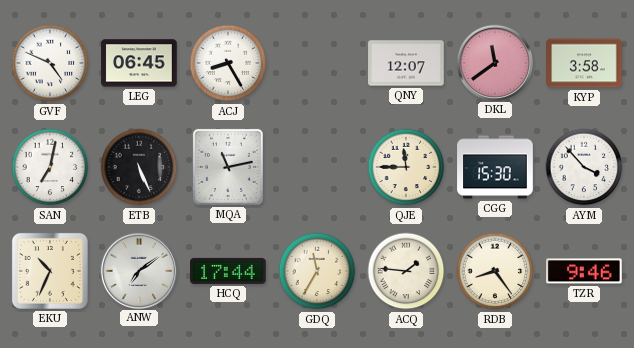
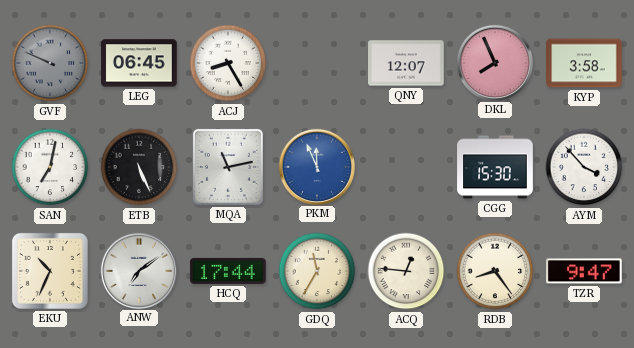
GVF: 4:49 -> 9:49 (50, 63)
GVF dial: white -> grey (50, 63)
DKL: 11:39 -> 7:56 (494, 62)
PKM: none -> 11:56 (316, 166)
QJE: 11:45 -> none (406, 167)
ACQ: 1:46 -> 12:46 (406, 271)
TZR: 9:46 -> 9:47 (585, 271)
